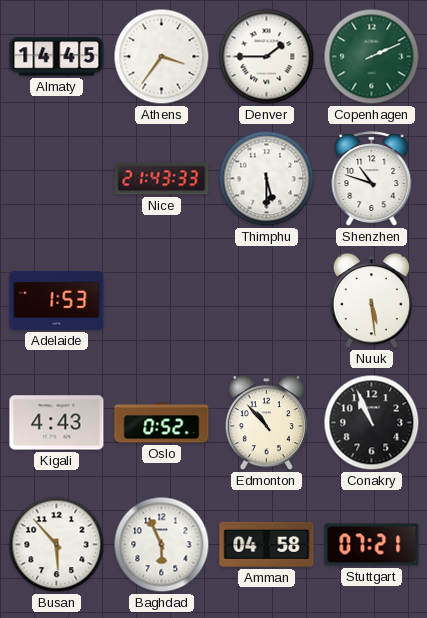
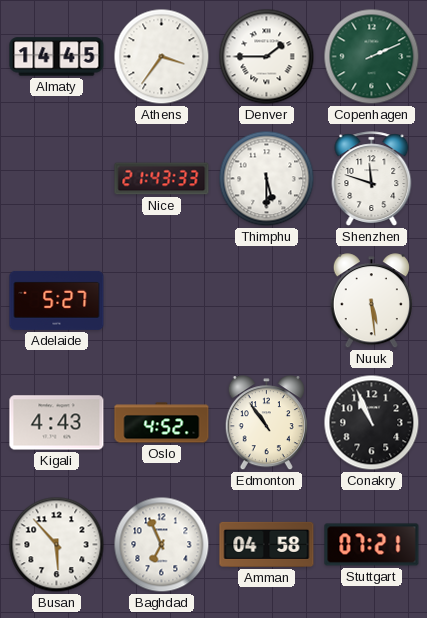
Shenzhen: 10:48 -> 11:48 (372, 179)
Adelaide: 1:53 -> 5:27 (57, 300)
Oslo: 0:52 -> 4:52 (162, 423)
Edmonton: 10:53 -> 10:54 (266, 423)
Baghdad: 5:56 -> 6:56 (162, 545)
